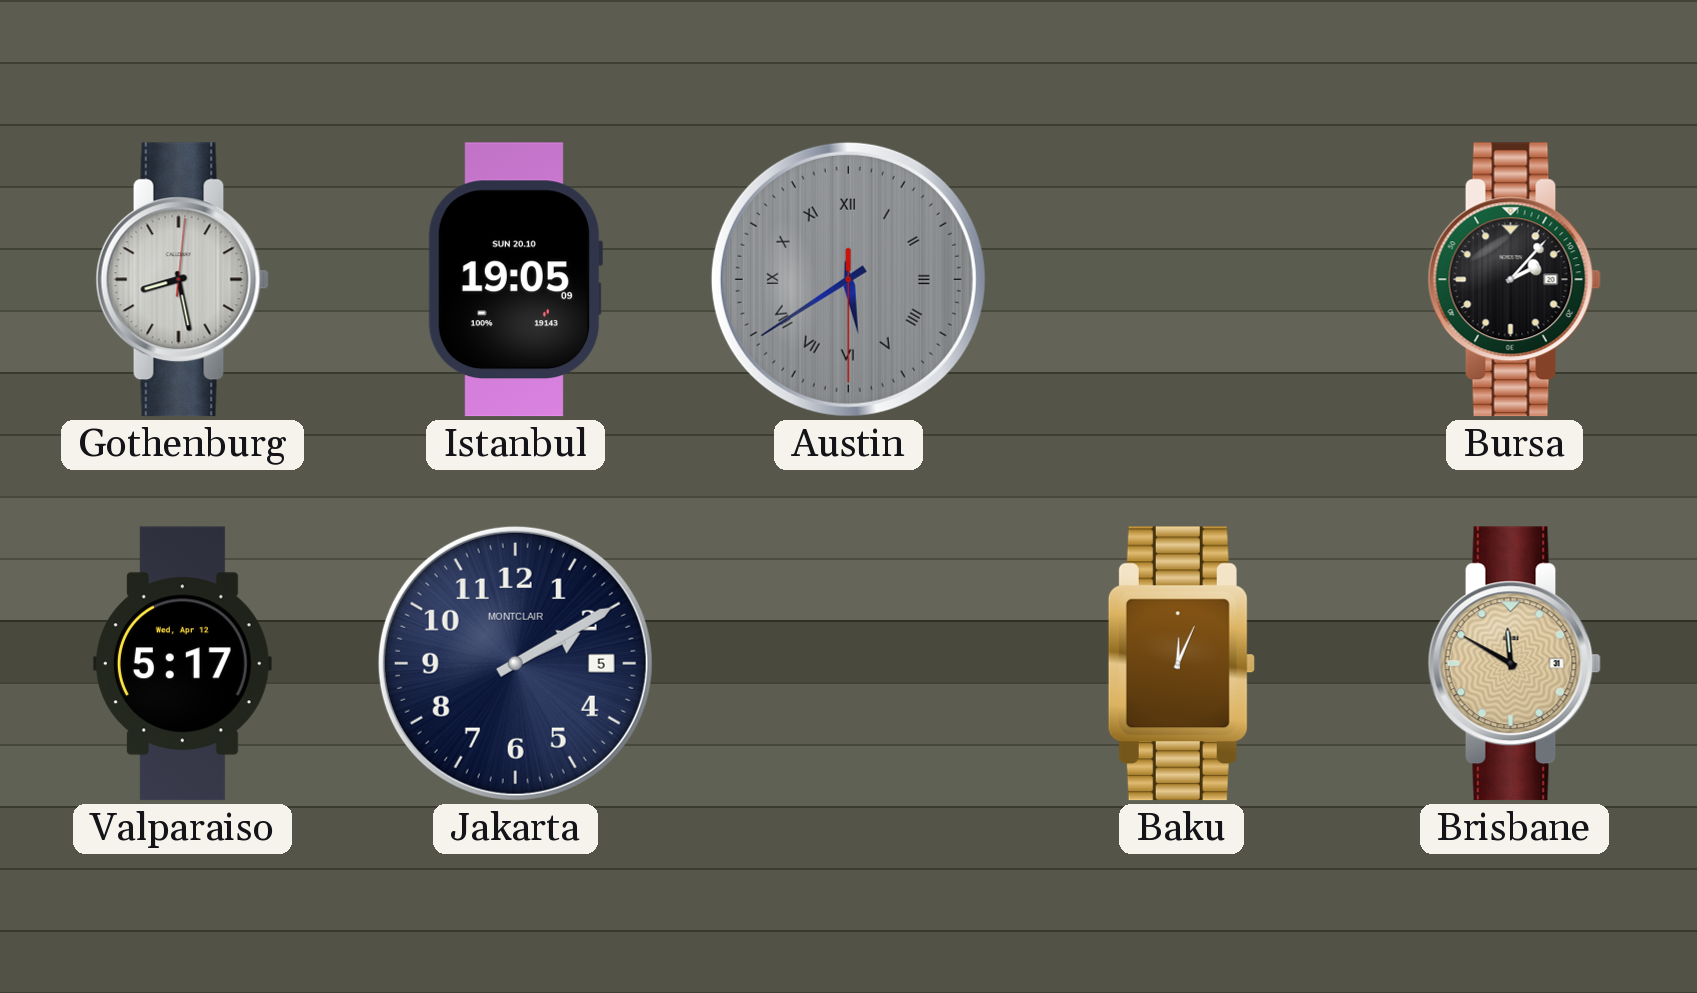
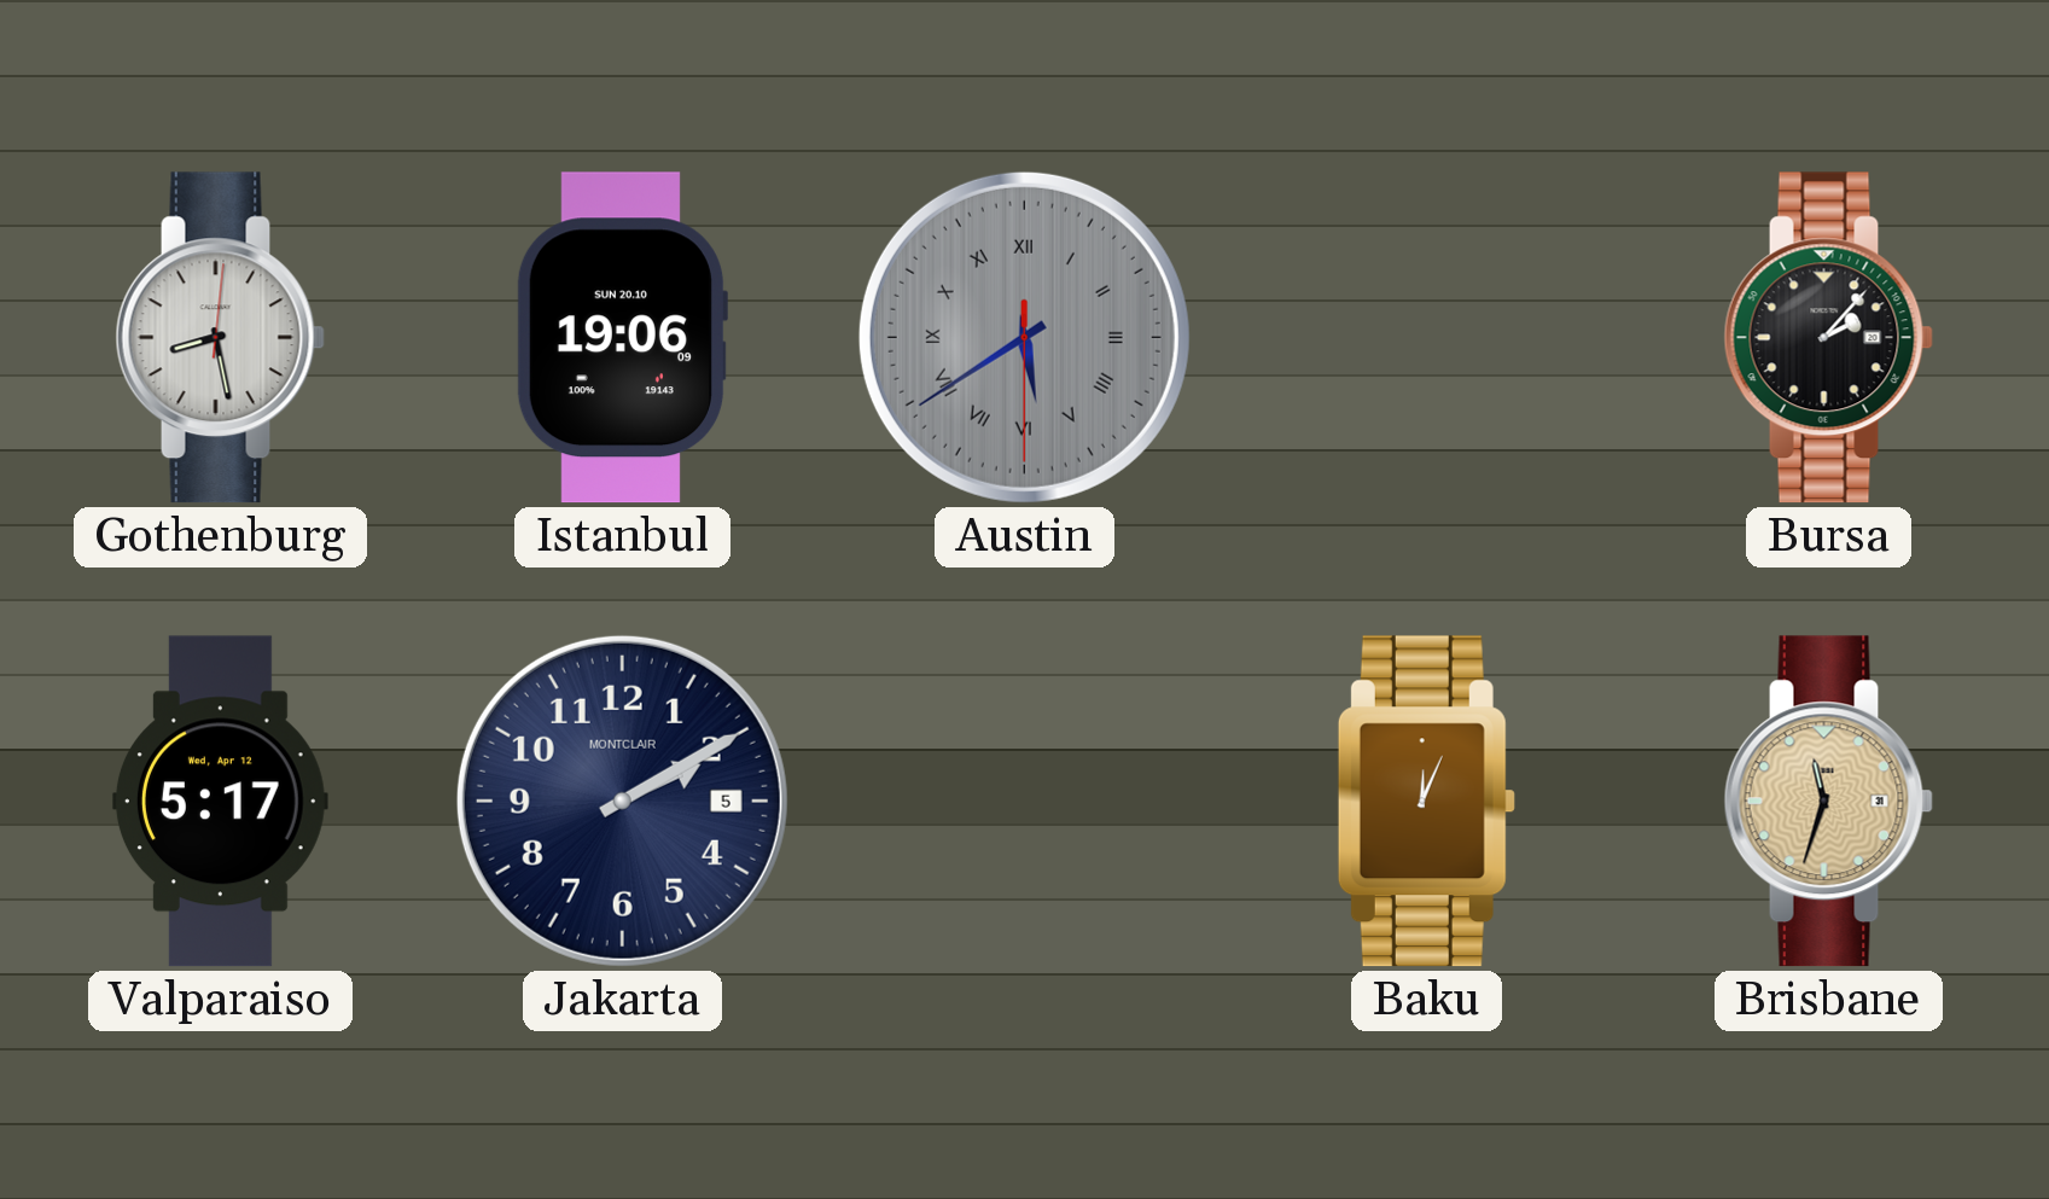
Istanbul: 19:05 -> 19:06 (622, 338)
Brisbane: 11:50 -> 11:33 (1828, 802)
